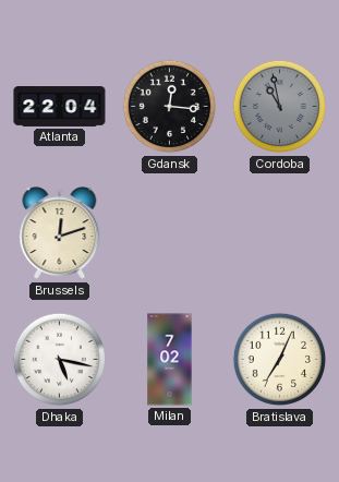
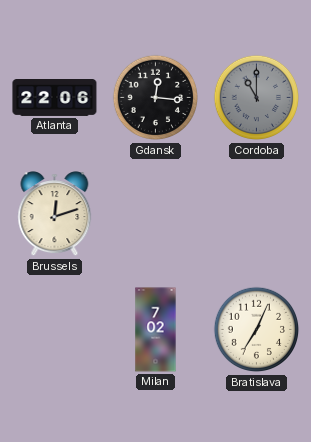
Atlanta: 22:04 -> 22:06 (55, 98)
Cordoba: 10:58 -> 11:00 (257, 98)
Dhaka: 5:17 -> none (60, 360)
